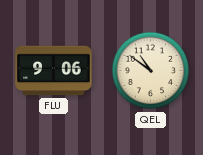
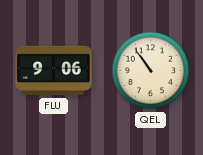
QEL: 10:51 -> 10:54 (151, 71)
